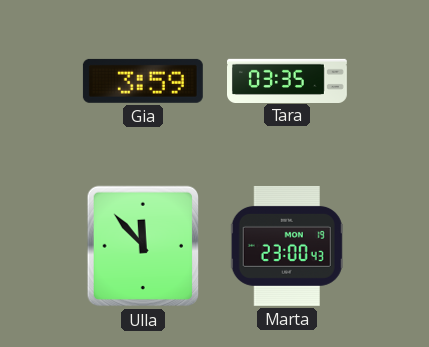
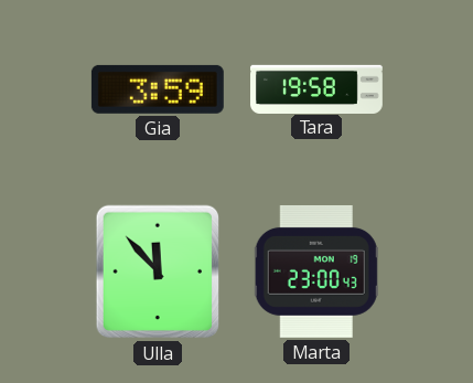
Tara: 03:35 -> 19:58 (318, 88)
